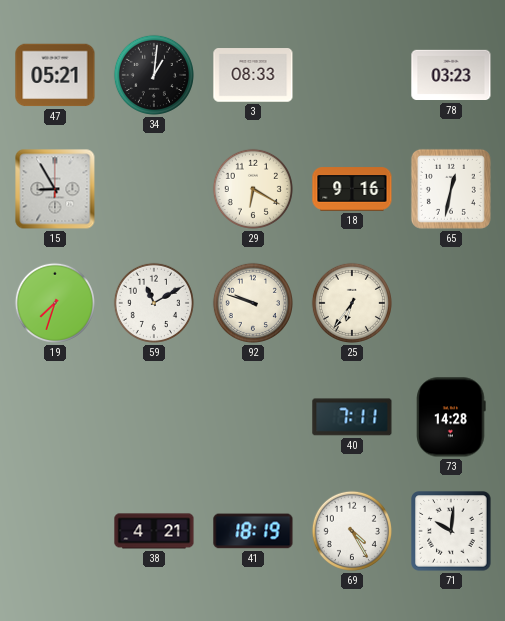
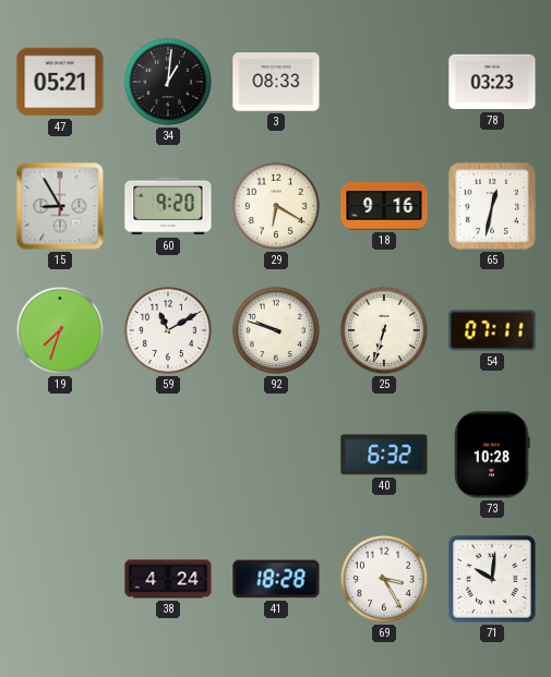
60: none -> 9:20 (168, 206)
25: 6:36 -> 6:33 (384, 330)
54: none -> 07:11 (492, 330)
40: 7:11 -> 6:32 (384, 455)
73: 14:28 -> 10:28 (492, 455)
38: 4:21 -> 4:24 (168, 579)
41: 18:19 -> 18:28 (276, 579)
69: 4:25 -> 3:25 (384, 579)
